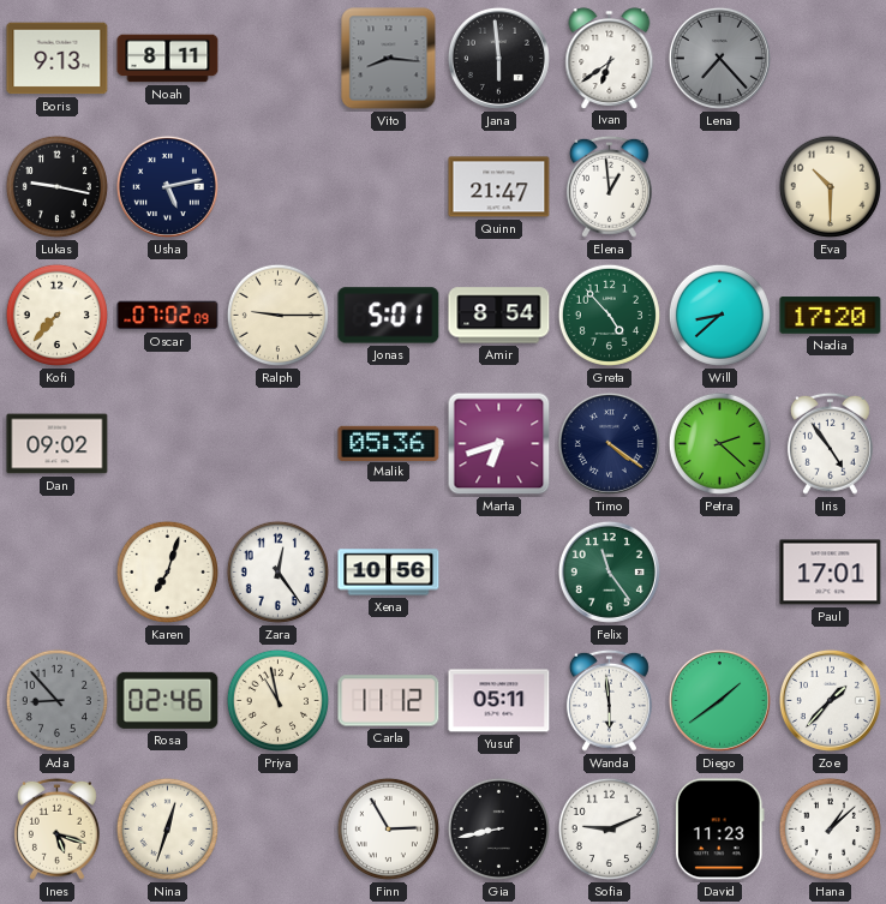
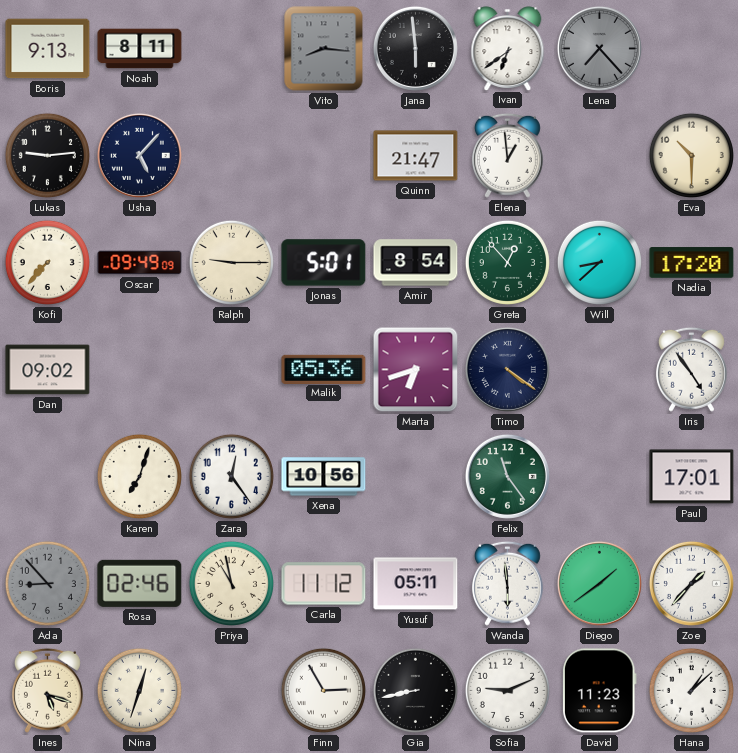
Lukas: 9:17 -> 9:14 (47, 155)
Usha: 5:13 -> 5:07 (139, 155)
Oscar: 07:02 -> 09:49 (140, 263)
Greta: 4:53 -> 12:53 (507, 262)
Petra: 2:22 -> none (719, 443)
